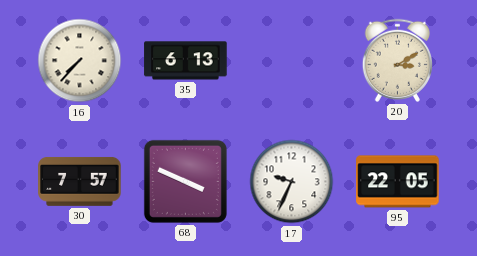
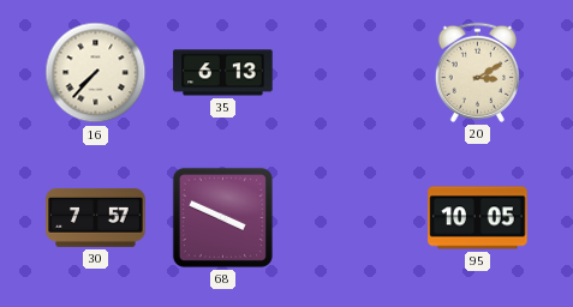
17: 9:34 -> none (292, 182)
95: 22:05 -> 10:05 (478, 218)
